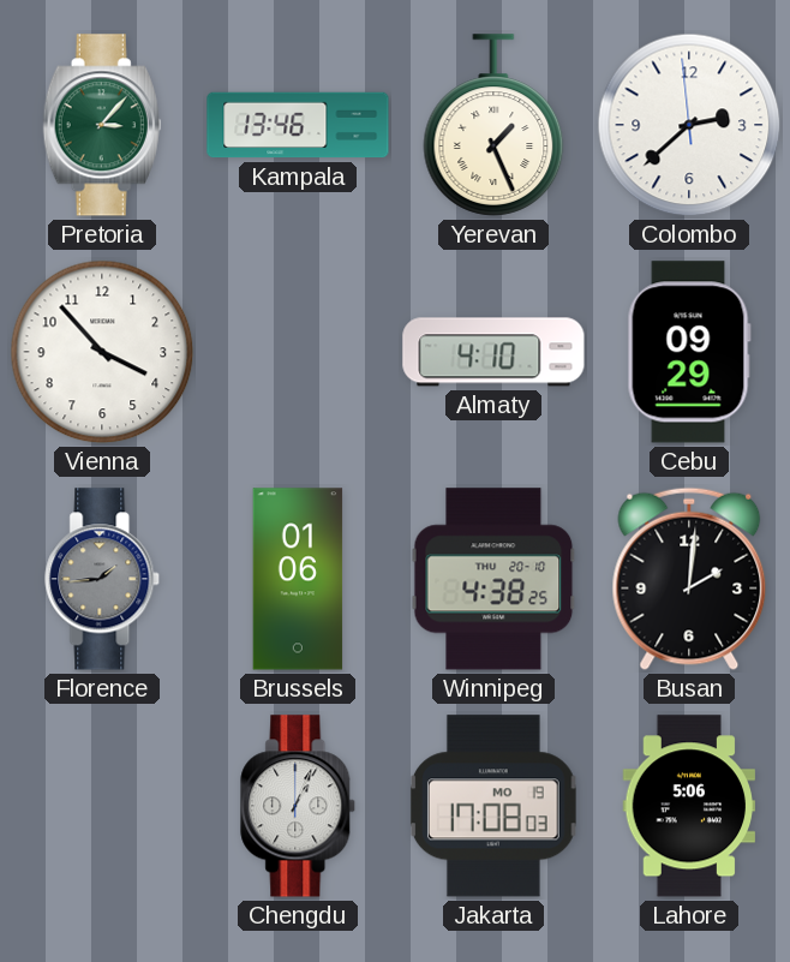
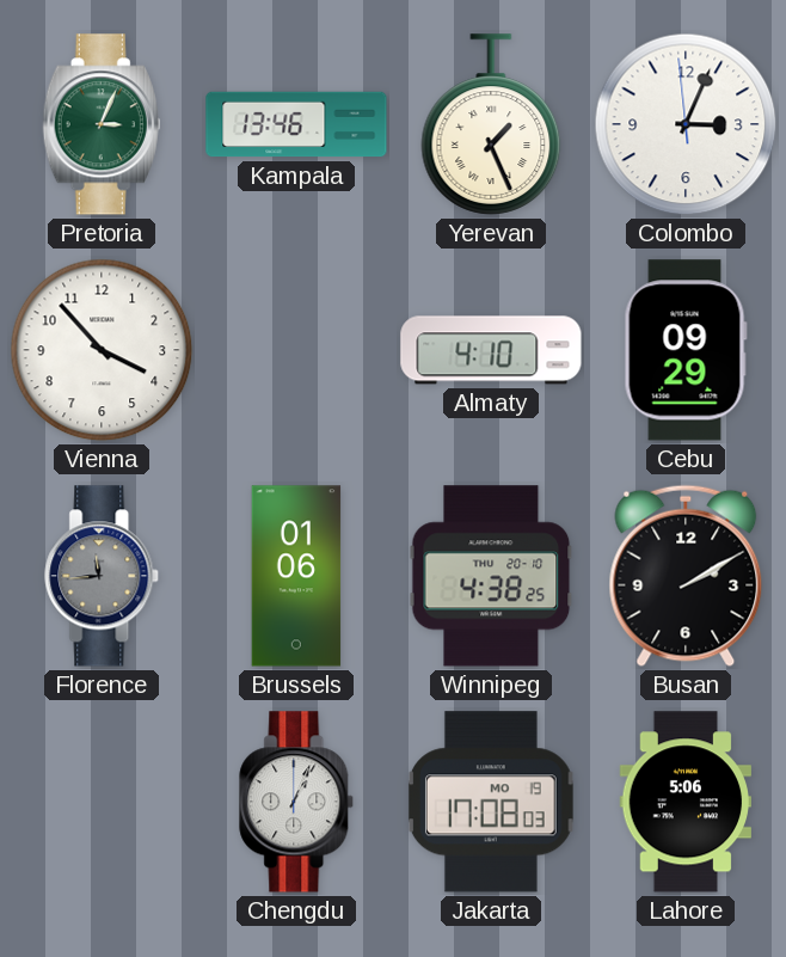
Pretoria: 3:07 -> 3:04 (102, 124)
Colombo: 2:37 -> 3:03 (686, 124)
Florence: 1:44 -> 11:44 (103, 576)
Busan: 2:01 -> 2:10 (686, 576)
